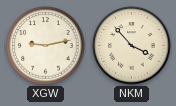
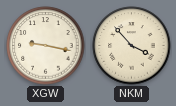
XGW: 9:13 -> 9:17 (46, 46)
